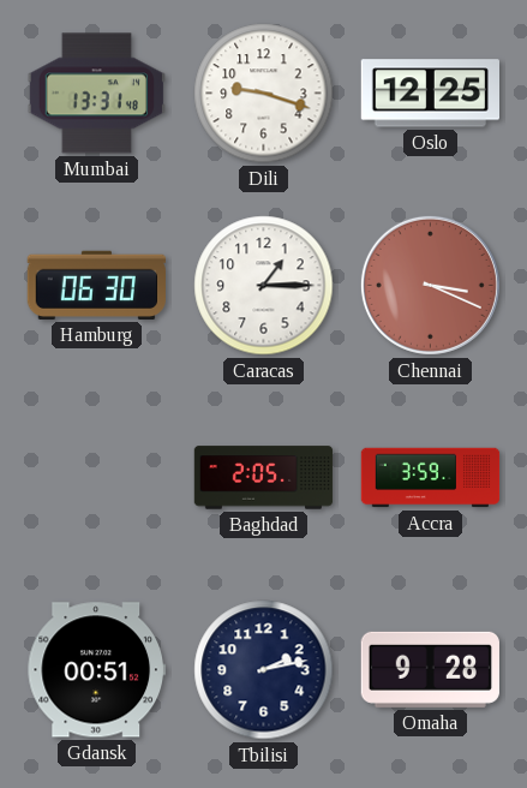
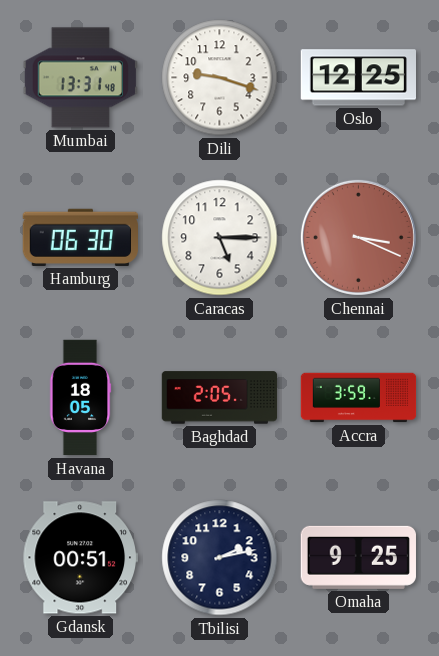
Caracas: 1:15 -> 5:15 (220, 238)
Havana: none -> 18:05 (80, 398)
Omaha: 9:28 -> 9:25 (358, 557)
